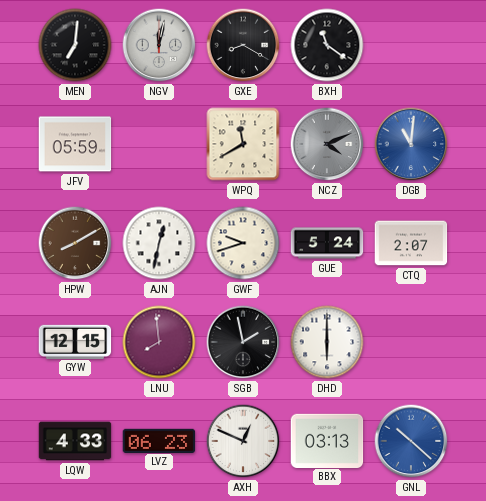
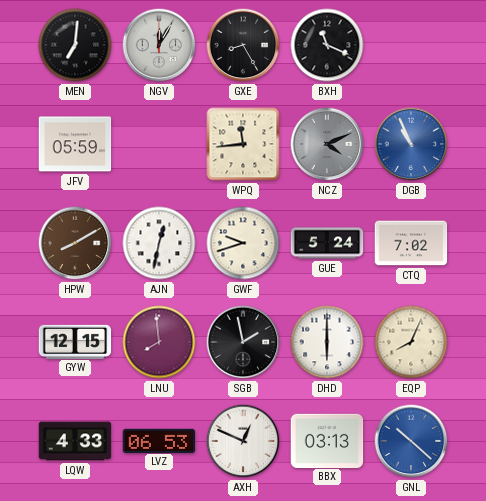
NGV: 12:02 -> 12:05 (159, 45)
GXE: 8:20 -> 8:25 (243, 45)
BXH: 11:21 -> 11:19 (327, 45)
WPQ: 11:40 -> 11:44 (243, 144)
DGB: 11:01 -> 10:56 (411, 144)
CTQ: 2:07 -> 7:02 (411, 243)
EQP: none -> 8:04 (411, 342)
LVZ: 06:23 -> 06:53 (159, 440)
